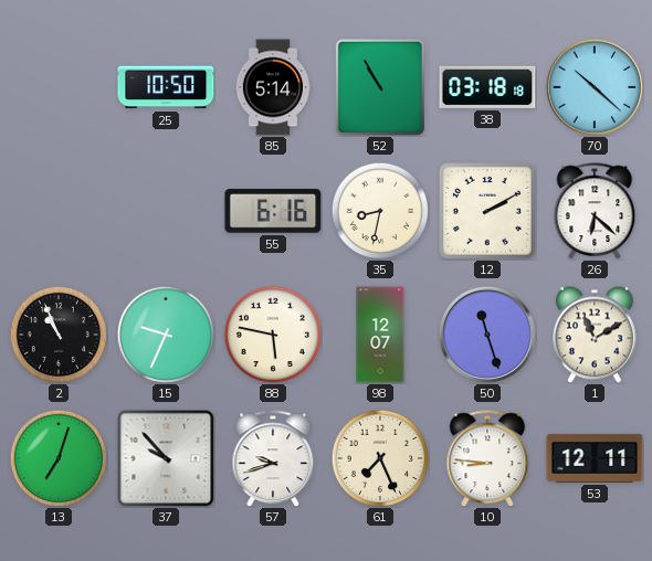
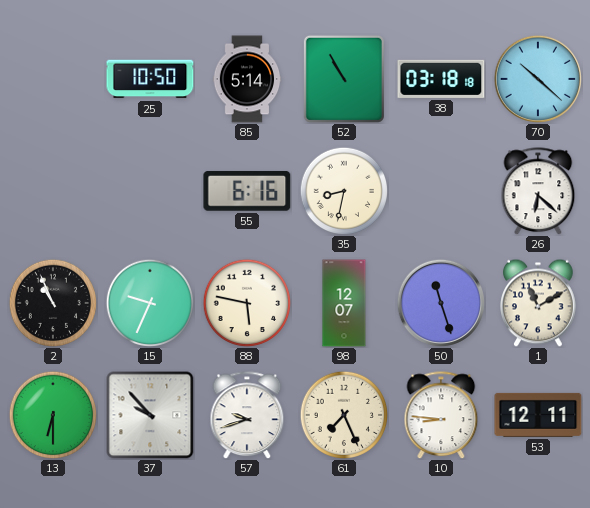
12: 2:10 -> none (488, 212)
13: 7:03 -> 6:30 (52, 414)
